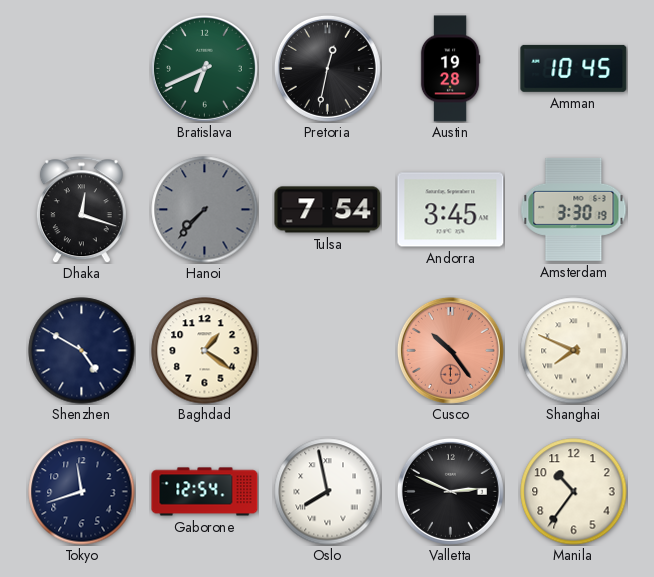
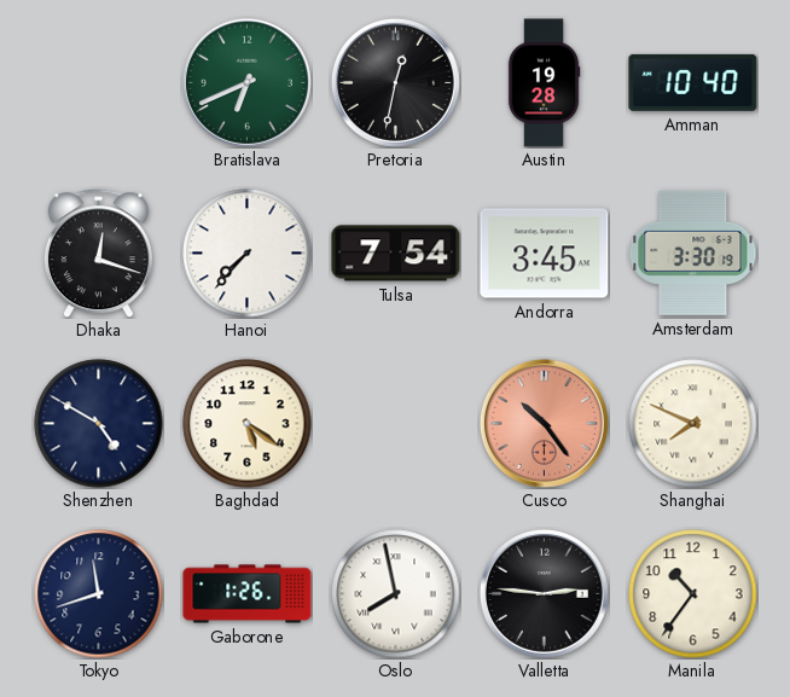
Amman: 10:45 -> 10:40 (693, 82)
Hanoi dial: grey -> white (248, 254)
Baghdad: 1:21 -> 5:21 (248, 424)
Gaborone: 12:54 -> 1:26 (248, 594)
Valletta: 2:49 -> 2:46 (544, 593)
